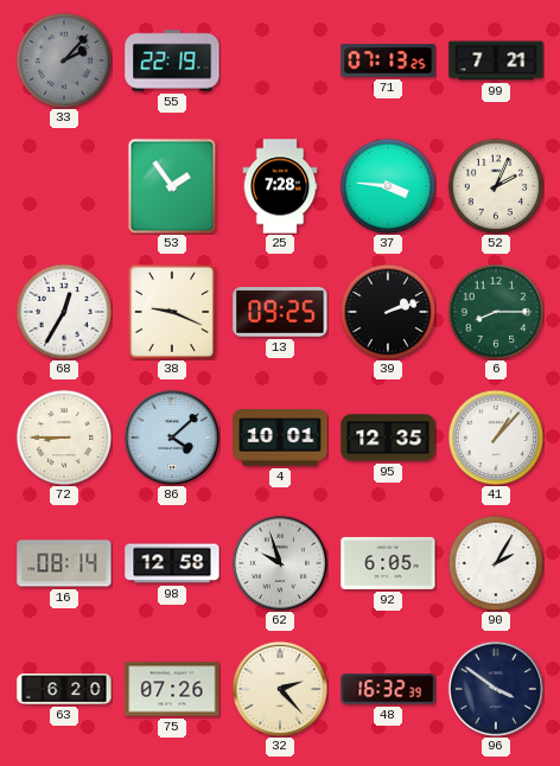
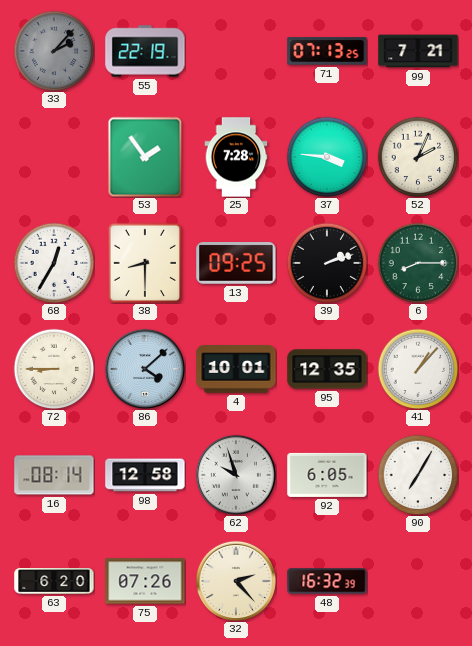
38: 9:19 -> 8:30 (145, 262)
90: 2:05 -> 7:05 (418, 475)
96: 3:51 -> none (496, 689)
